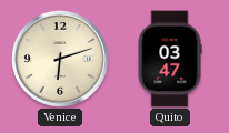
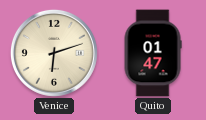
Quito: 03:47 -> 01:47 (153, 53)
